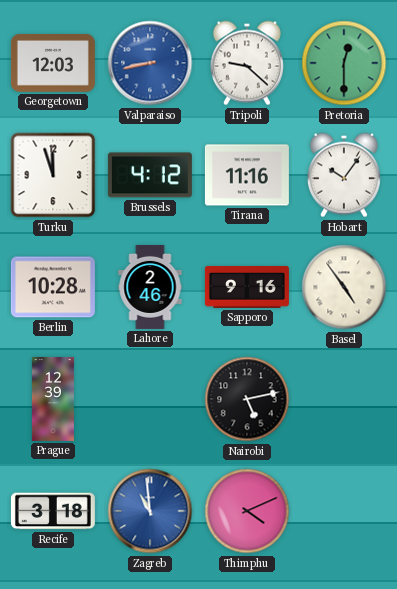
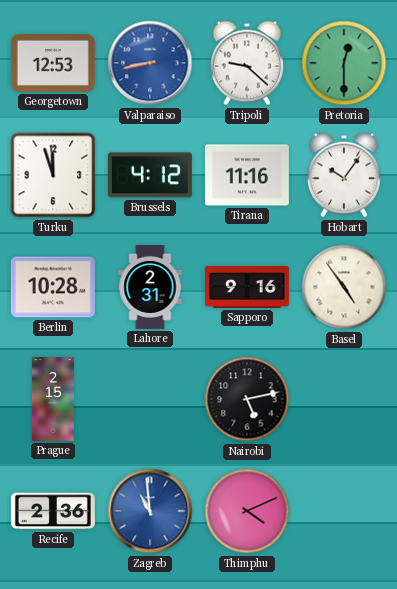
Georgetown: 12:03 -> 12:53 (53, 63)
Lahore: 2:46 -> 2:31 (150, 287)
Prague: 12:39 -> 2:15 (53, 399)
Recife: 3:18 -> 2:36 (53, 511)
